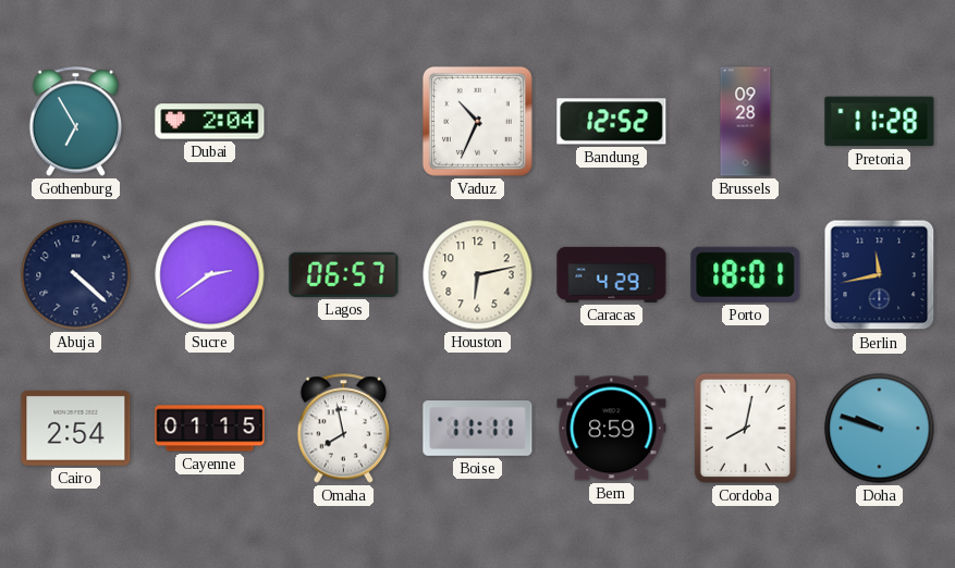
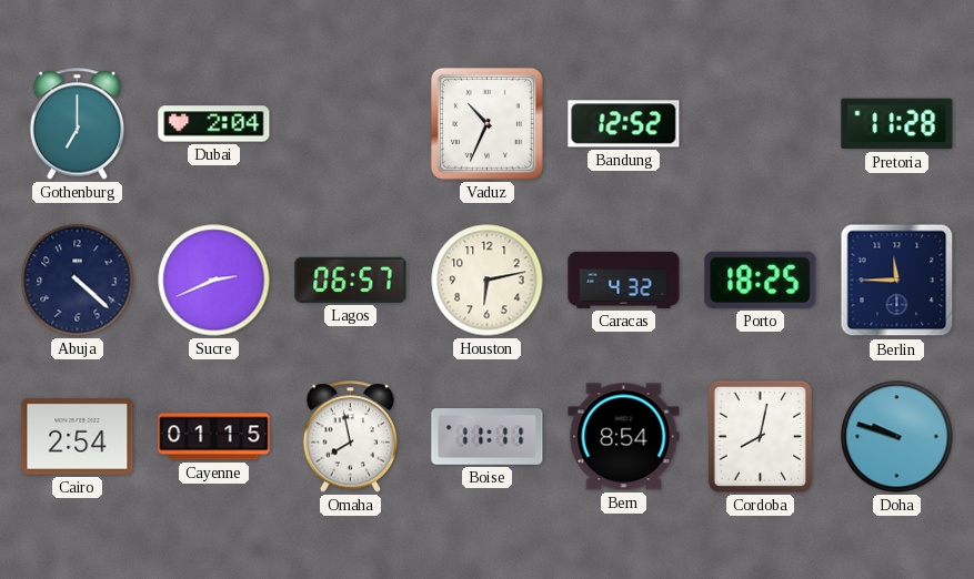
Gothenburg: 6:55 -> 7:00 (78, 124)
Brussels: 09:28 -> none (746, 122)
Sucre: 2:39 -> 2:41 (214, 281)
Caracas: 4:29 -> 4:32 (624, 280)
Porto: 18:01 -> 18:25 (761, 280)
Berlin: 11:43 -> 11:45 (897, 281)
Bern: 8:59 -> 8:54 (624, 437)
